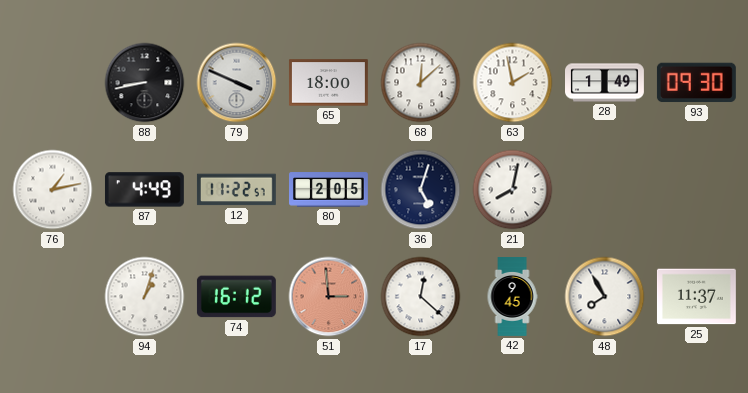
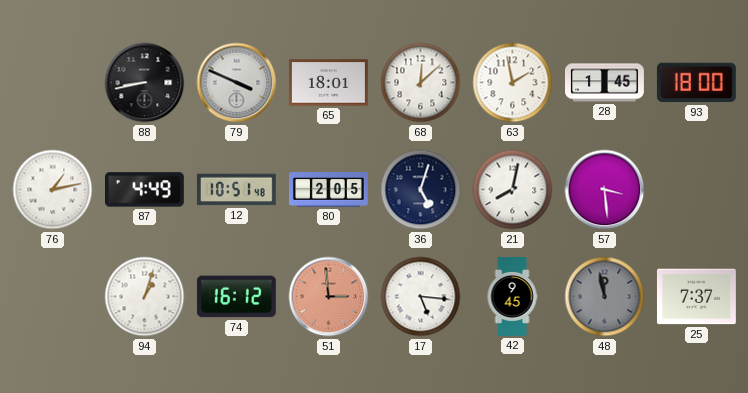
65: 18:00 -> 18:01 (328, 83)
28: 1:49 -> 1:45 (605, 83)
93: 09:30 -> 18:00 (696, 83)
12: 11:22 -> 10:51 (236, 190)
57: none -> 3:29 (605, 190)
17: 12:22 -> 5:16 (421, 297)
48: 7:55 -> 11:58 (605, 297)
48 dial: white -> grey (605, 297)
25: 11:37 -> 7:37 (696, 297)
